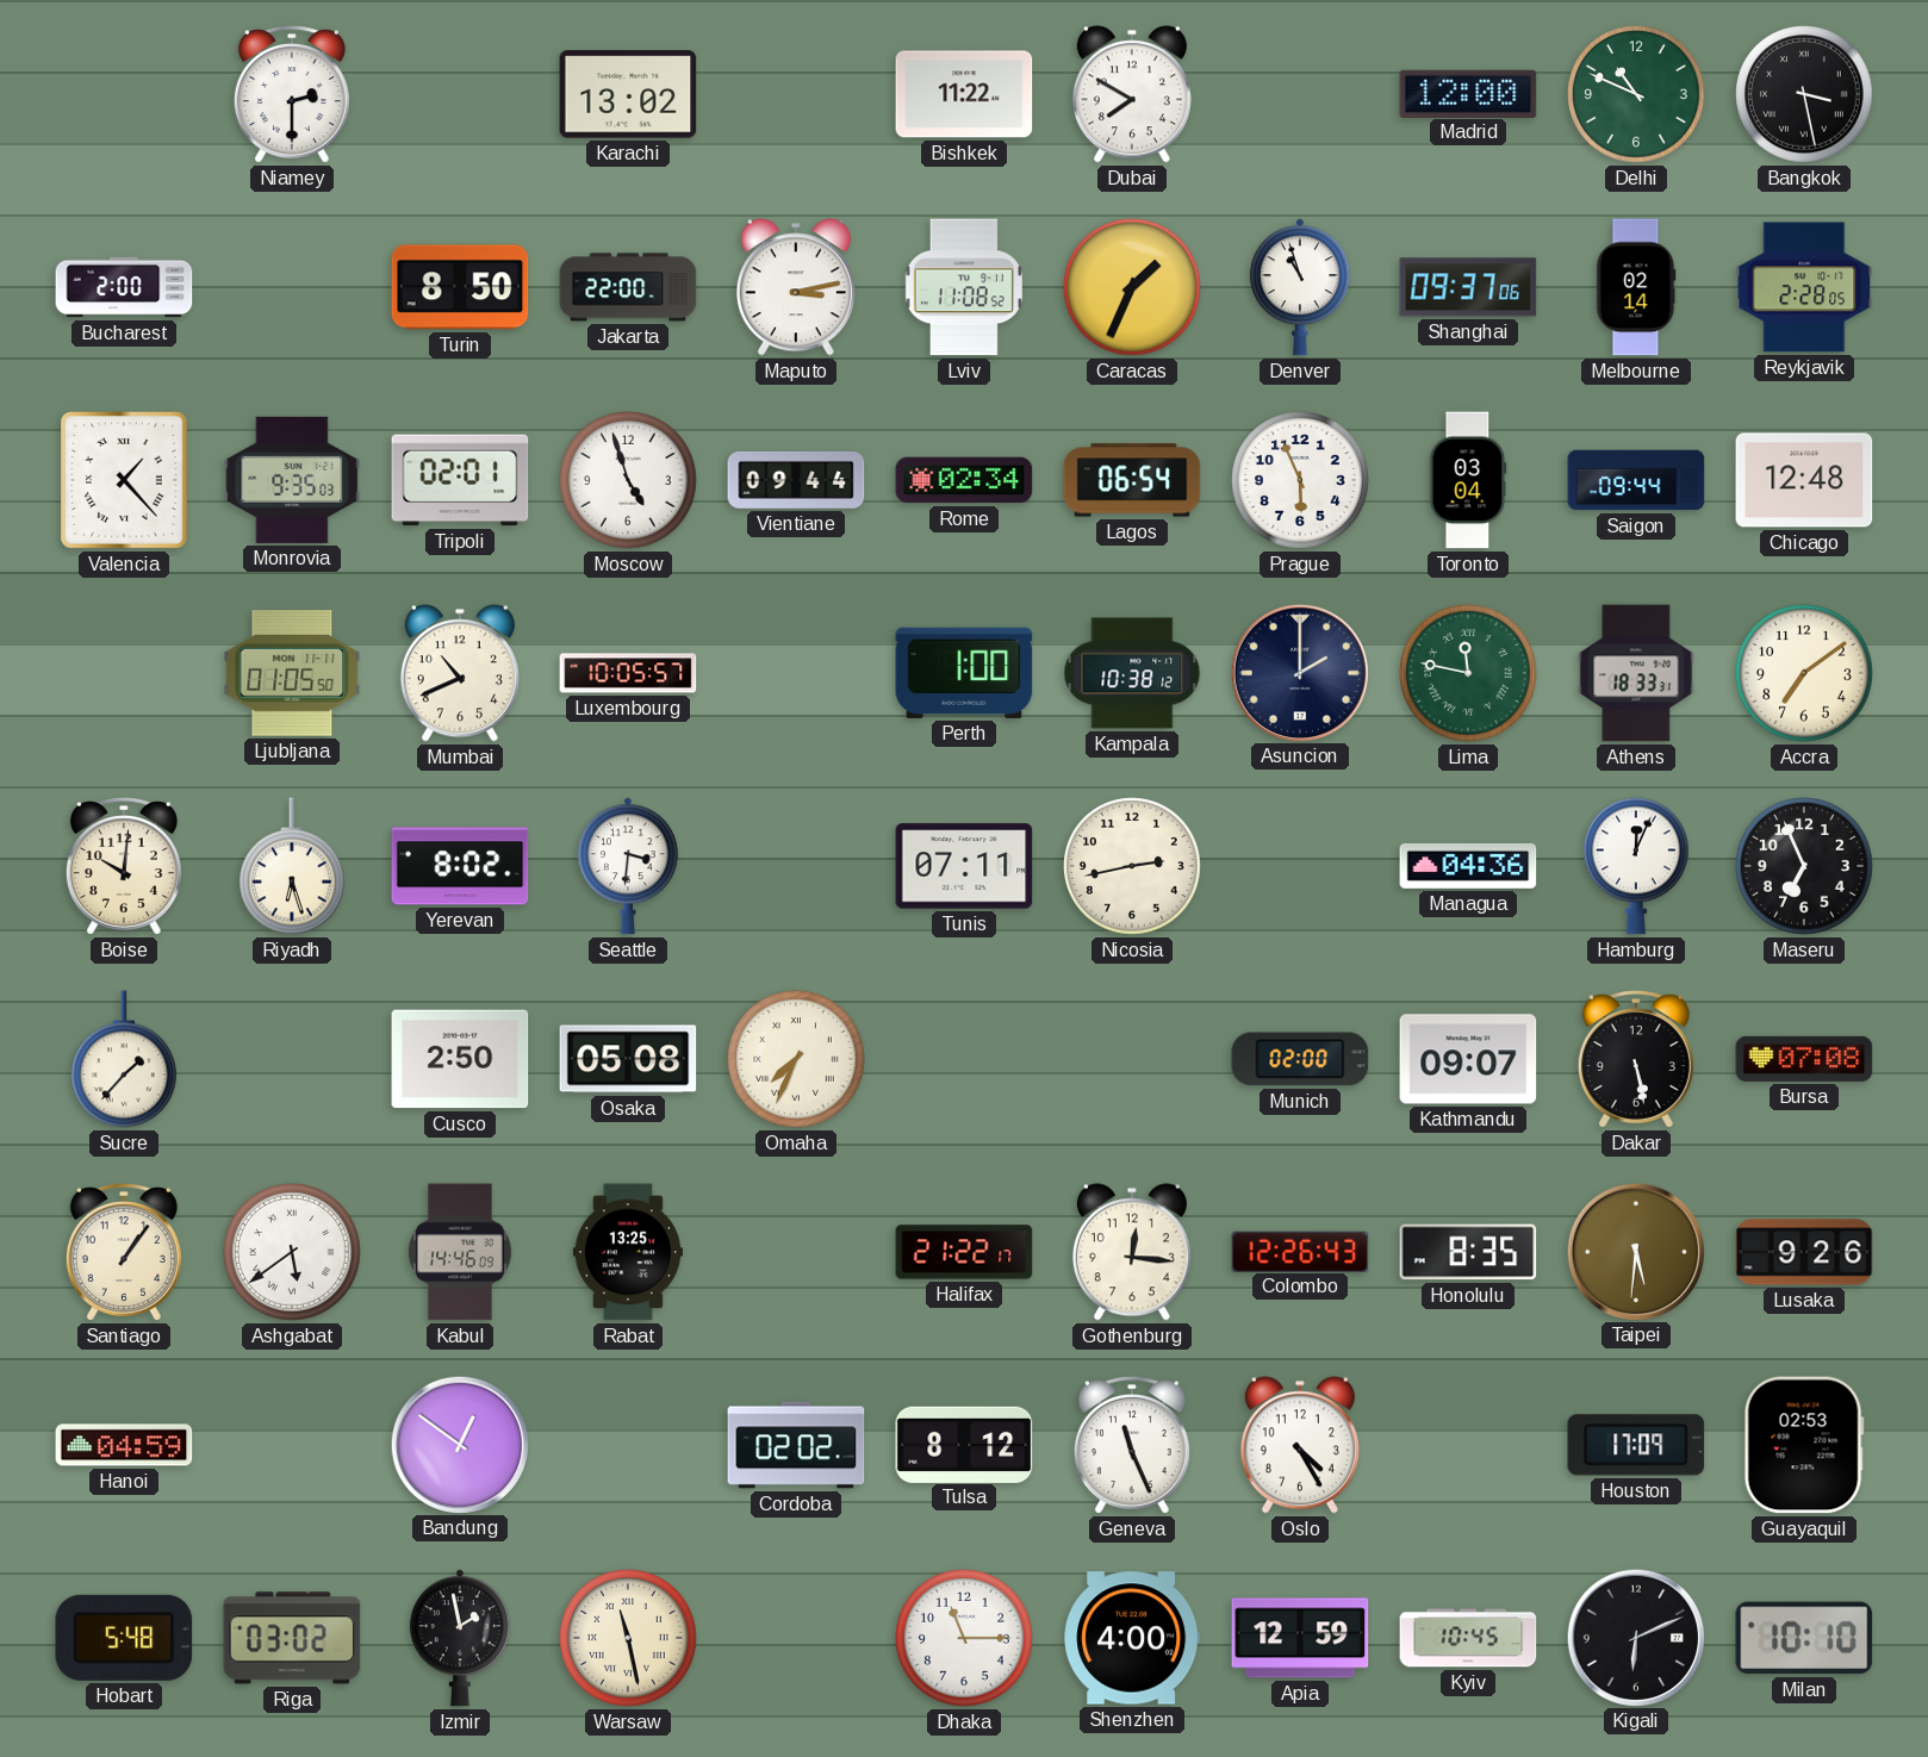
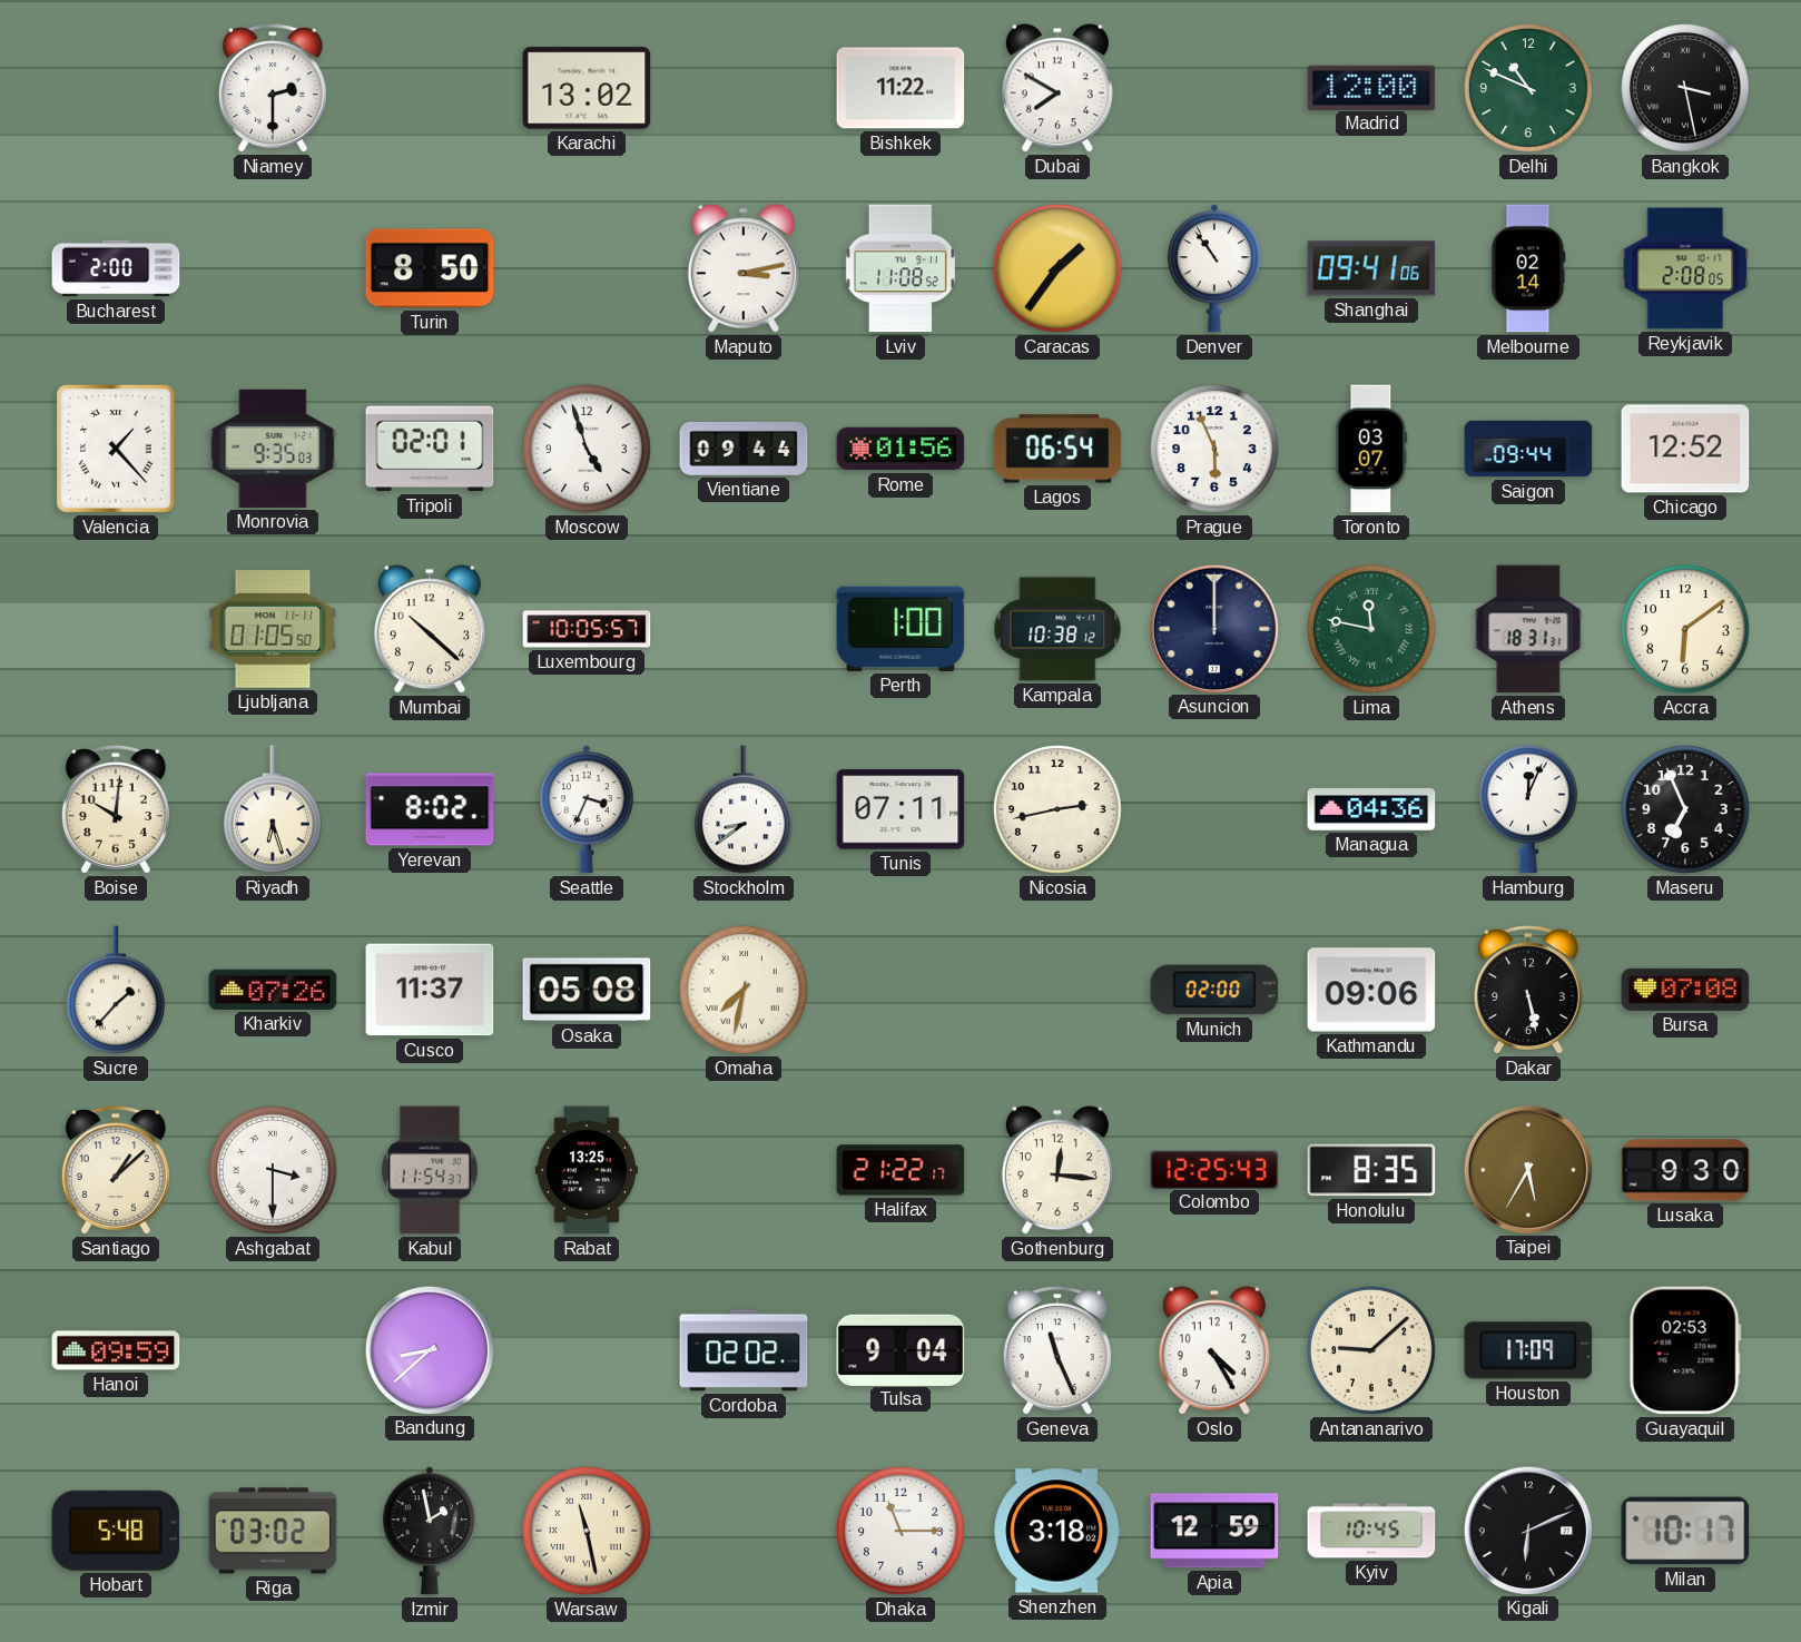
Jakarta: 22:00 -> none (628, 287)
Caracas: 1:34 -> 1:36 (1057, 268)
Denver: 10:57 -> 10:54 (1214, 268)
Shanghai: 09:37 -> 09:41 (1371, 268)
Reykjavik: 2:28 -> 2:08 (1685, 268)
Rome: 02:34 -> 01:56 (900, 449)
Toronto: 03:04 -> 03:07 (1371, 449)
Chicago: 12:48 -> 12:52 (1685, 449)
Mumbai: 10:41 -> 10:22 (430, 629)
Asuncion: 2:00 -> 12:00 (1213, 628)
Athens: 18:33 -> 18:31 (1528, 629)
Accra: 7:09 -> 6:09 (1685, 629)
Seattle: 3:31 -> 3:34 (587, 809)
Stockholm: none -> 8:39 (745, 809)
Kharkiv: none -> 07:26 (273, 990)
Cusco: 2:50 -> 11:37 (430, 990)
Omaha: 7:34 -> 7:32 (744, 990)
Kathmandu: 09:07 -> 09:06 (1371, 990)
Santiago: 1:06 -> 1:08 (116, 1170)
Ashgabat: 5:39 -> 3:30 (273, 1170)
Kabul: 14:46 -> 11:54 (430, 1170)
Colombo: 12:26 -> 12:25 (1214, 1169)
Taipei: 5:31 -> 5:35 (1527, 1169)
Lusaka: 9:26 -> 9:30 (1685, 1170)
Hanoi: 04:59 -> 09:59 (116, 1350)
Bandung: 12:51 -> 8:38 (429, 1349)
Tulsa: 8:12 -> 9:04 (900, 1349)
Antananarivo: none -> 9:08 (1371, 1350)
Shenzhen: 4:00 -> 3:18 (1057, 1531)
Milan: 10:10 -> 10:17 (1685, 1531)
